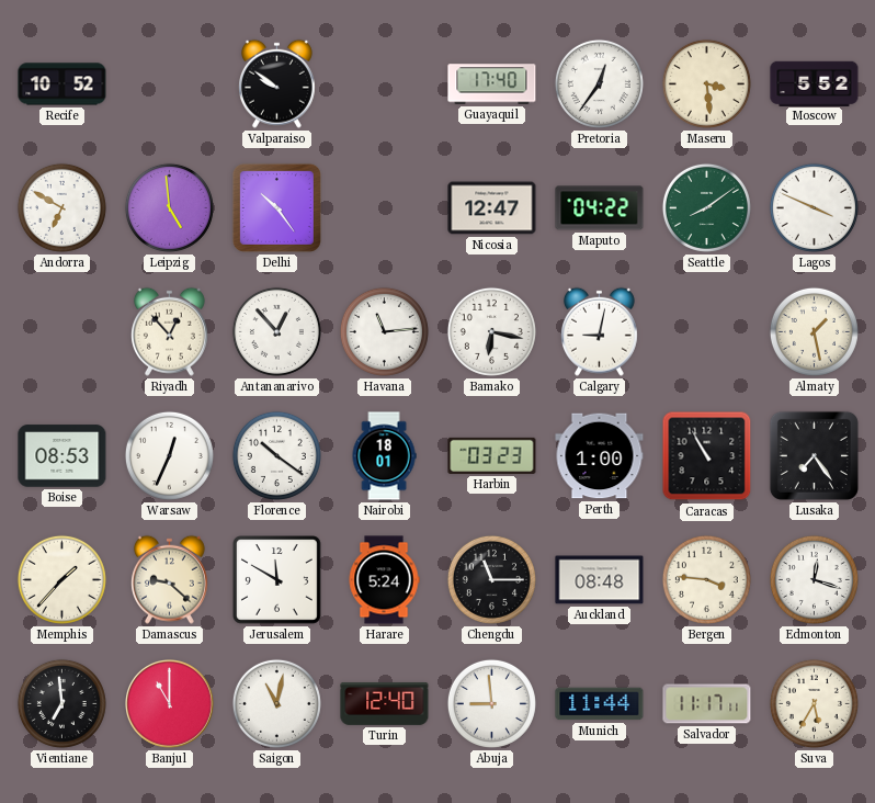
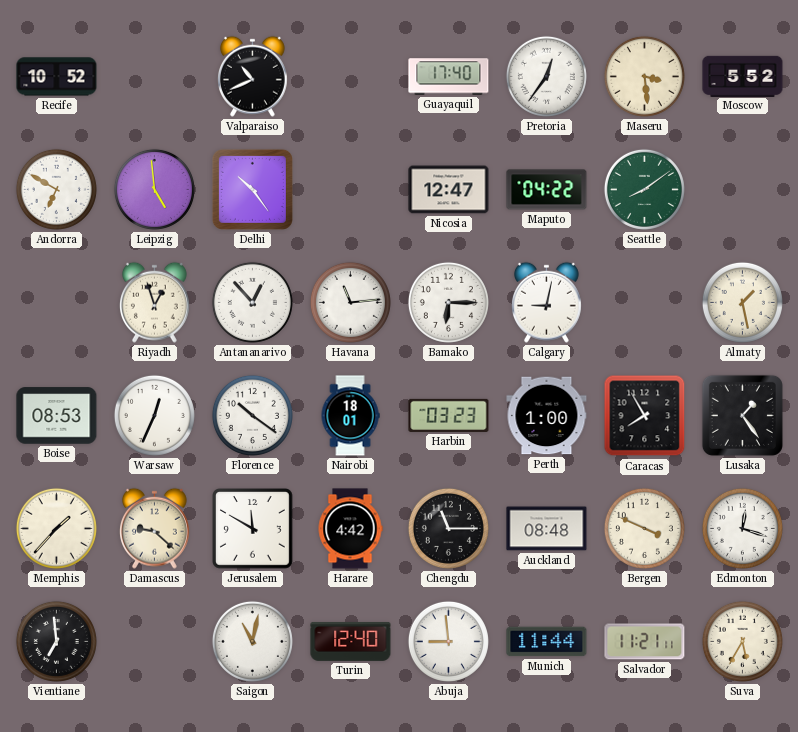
Valparaiso: 9:51 -> 10:41 (252, 76)
Lagos: 3:49 -> none (814, 207)
Riyadh: 12:53 -> 12:57 (154, 302)
Bamako: 6:17 -> 6:15 (448, 302)
Caracas: 10:55 -> 7:55 (645, 416)
Lusaka: 7:24 -> 1:24 (742, 415)
Harare: 5:24 -> 4:42 (350, 529)
Bergen: 3:46 -> 3:49 (644, 528)
Banjul: 11:00 -> none (170, 704)
Salvador: 11:17 -> 11:21 (645, 642)
